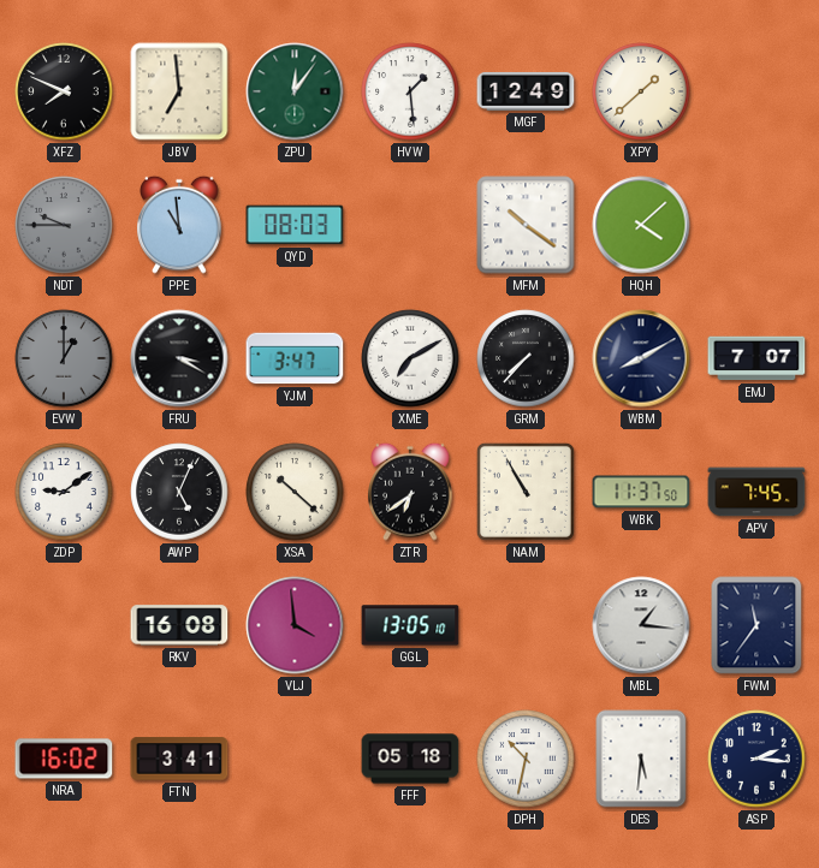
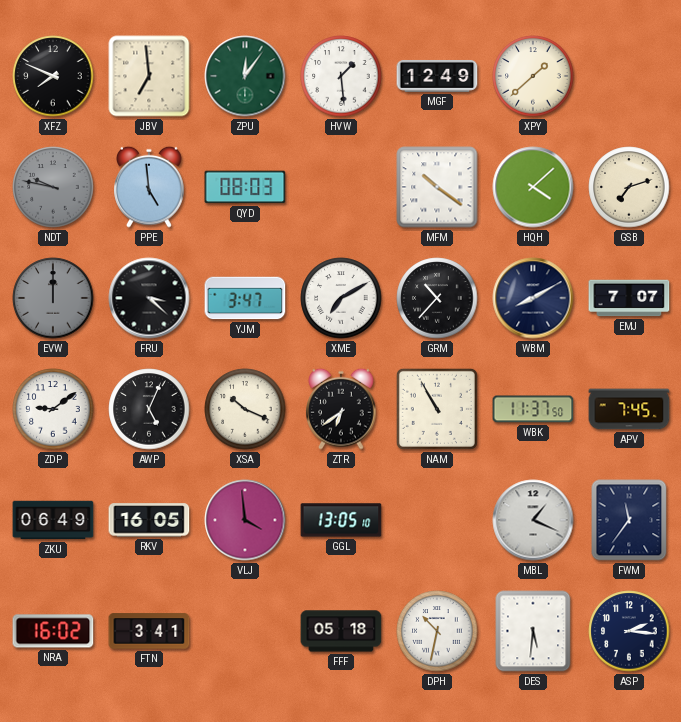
NDT: 9:45 -> 9:47 (53, 187)
PPE: 10:59 -> 4:59 (149, 187)
GSB: none -> 7:12 (629, 187)
EVW: 1:00 -> 12:00 (53, 298)
FRU: 3:20 -> 3:22 (149, 298)
GRM: 7:37 -> 10:37 (437, 298)
XSA: 10:22 -> 10:19 (245, 409)
ZKU: none -> 06:49 (53, 520)
RKV: 16:08 -> 16:05 (149, 520)
MBL: 1:16 -> 1:19 (533, 520)
